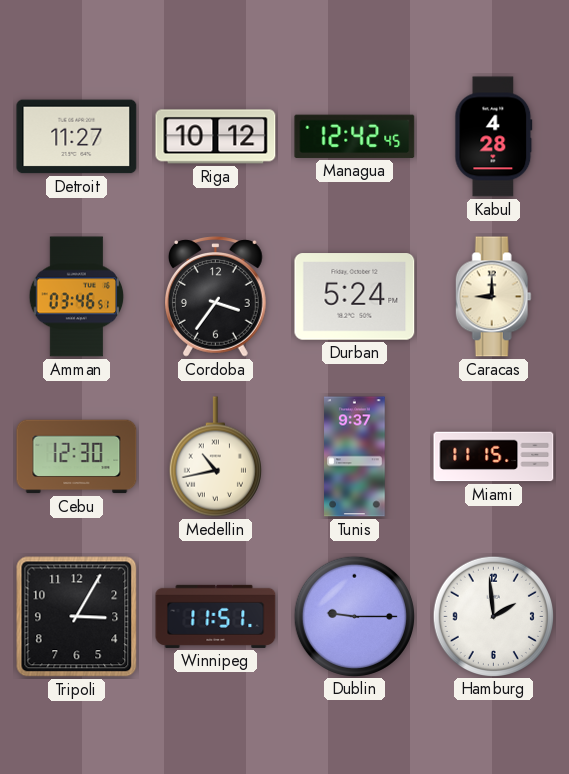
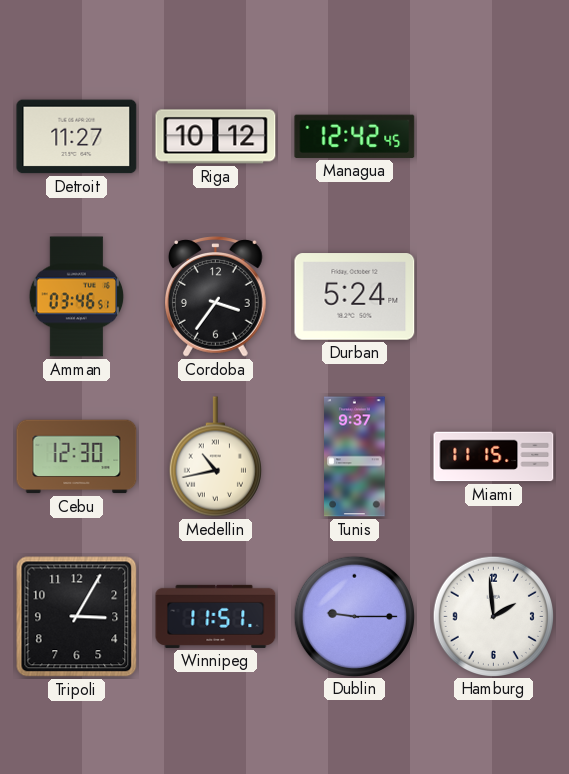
Kabul: 4:28 -> none (494, 137)
Caracas: 9:00 -> none (493, 297)
